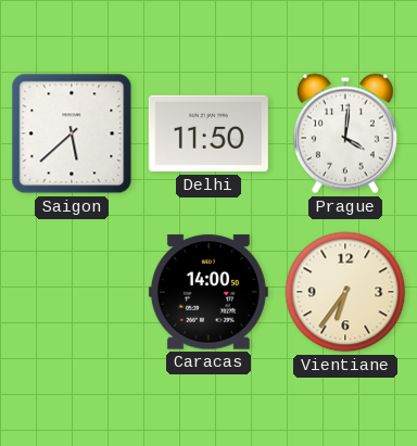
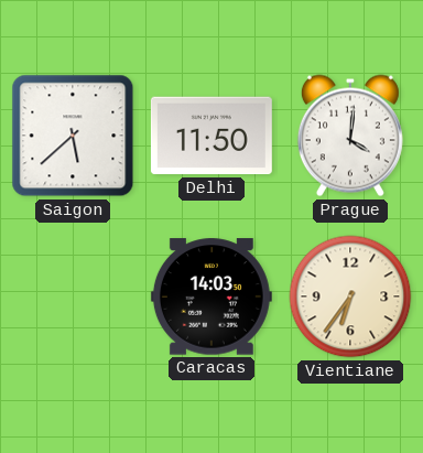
Caracas: 14:00 -> 14:03 (211, 296)
